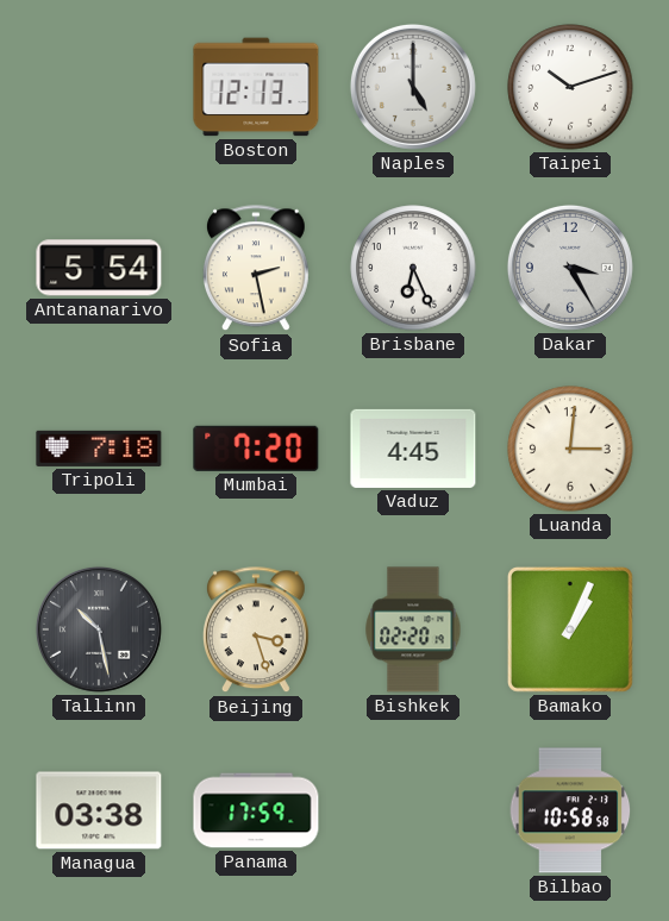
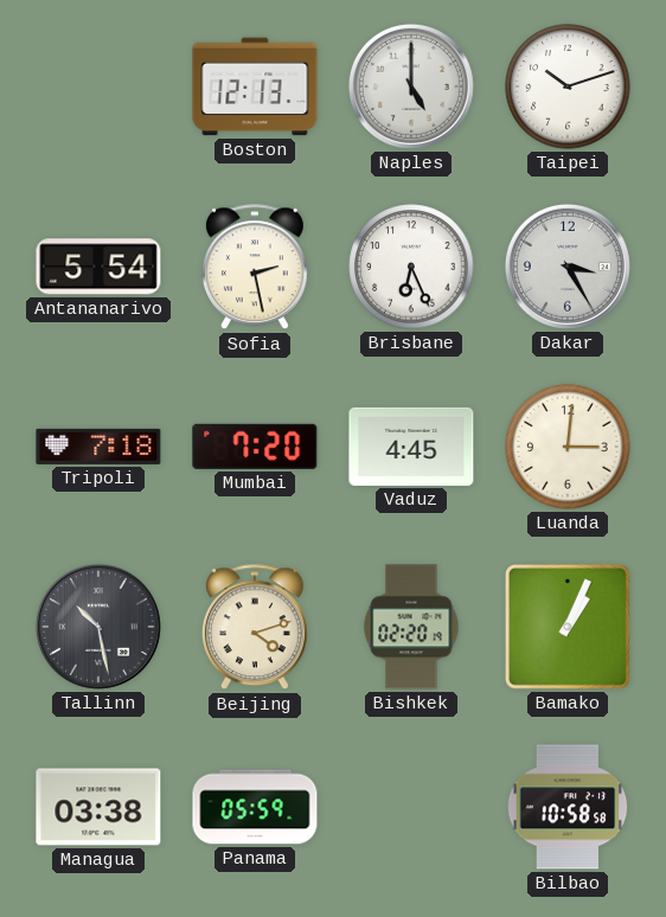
Beijing: 3:27 -> 4:12 (255, 628)
Panama: 17:59 -> 05:59 (255, 807)
